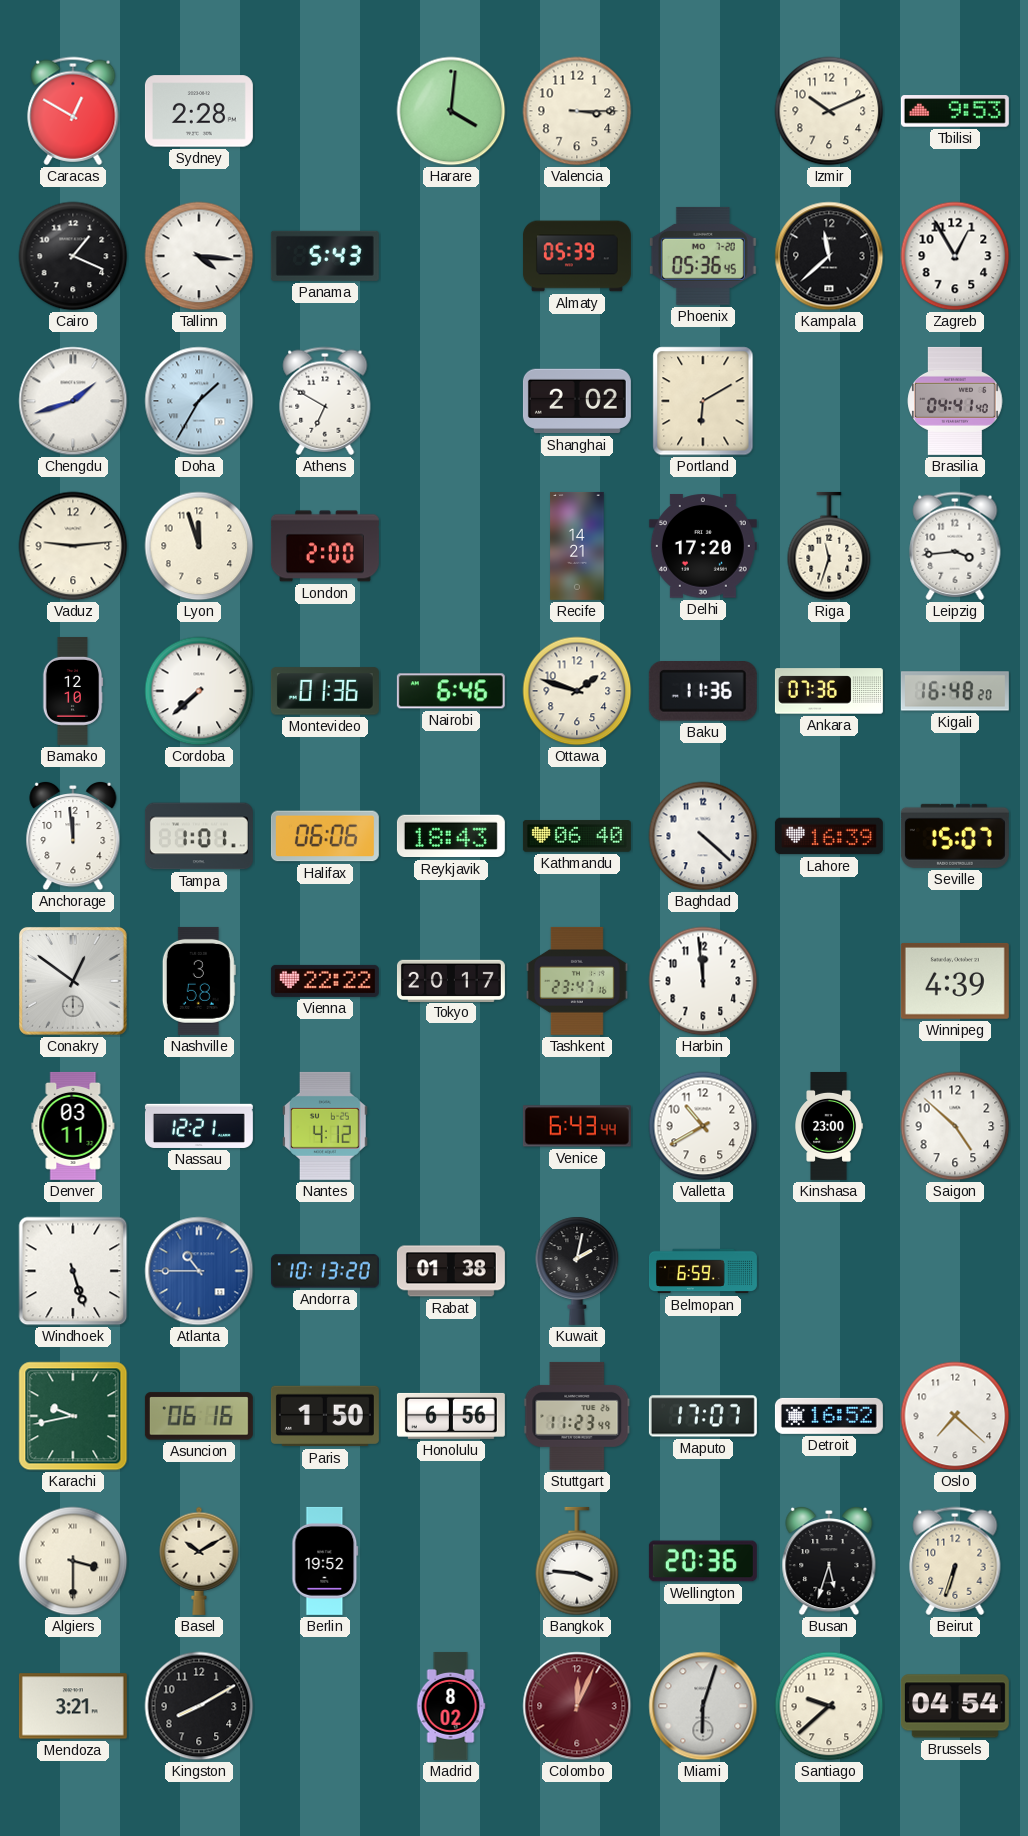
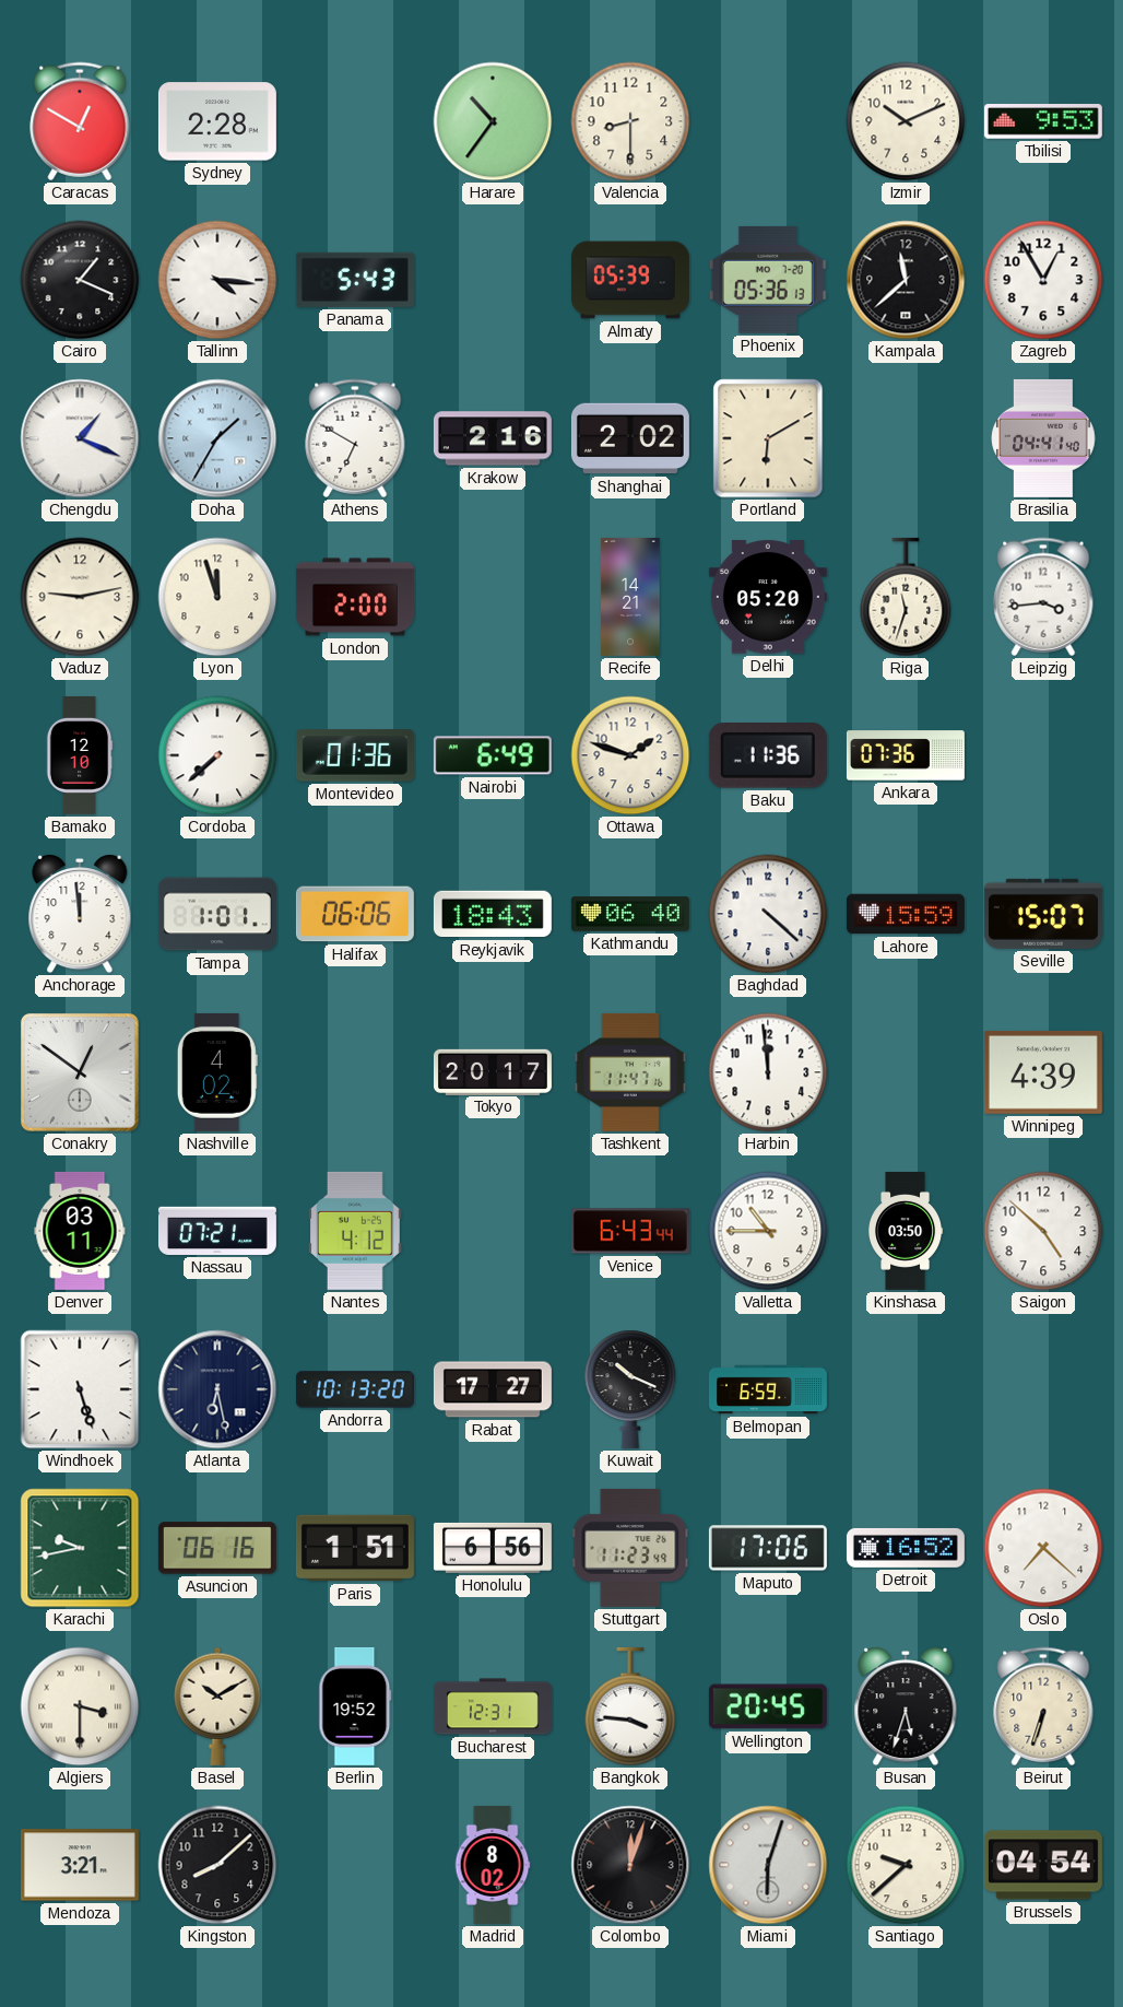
Harare: 4:01 -> 10:36 (493, 121)
Valencia: 3:15 -> 8:30 (630, 121)
Phoenix: 05:36:45 -> 05:36:13 (768, 280)
Chengdu: 1:42 -> 1:19 (80, 438)
Krakow: none -> 2:16 (493, 438)
Vaduz: 9:14 -> 9:13 (80, 597)
Delhi: 17:20 -> 05:20 (768, 597)
Nairobi: 6:46 -> 6:49 (493, 755)
Kigali: 16:48 -> none (955, 691)
Lahore: 16:39 -> 15:59 (906, 914)
Nashville: 3:58 -> 4:02 (217, 1072)
Vienna: 22:22 -> none (325, 981)
Tashkent: 23:47 -> 11:47 (631, 1072)
Nassau: 12:21 -> 07:21 (217, 1231)
Valletta: 10:40 -> 10:45 (768, 1231)
Kinshasa: 23:00 -> 03:50 (907, 1231)
Atlanta: 10:45 -> 6:28 (217, 1389)
Atlanta dial: blue -> navy (217, 1389)
Rabat: 01:38 -> 17:27 (493, 1389)
Kuwait: 2:02 -> 10:19 (630, 1389)
Paris: 1:50 -> 1:51 (355, 1548)
Maputo: 17:07 -> 17:06 (768, 1548)
Bucharest: none -> 12:31 (493, 1706)
Wellington: 20:36 -> 20:45 (768, 1706)
Kingston: 8:10 -> 8:08 (217, 1865)
Colombo: 12:04 -> 12:03 (630, 1865)
Colombo dial: burgundy -> black (630, 1865)
